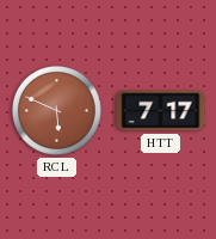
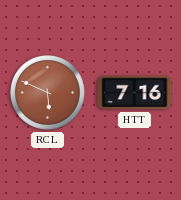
HTT: 7:17 -> 7:16 (135, 93)
